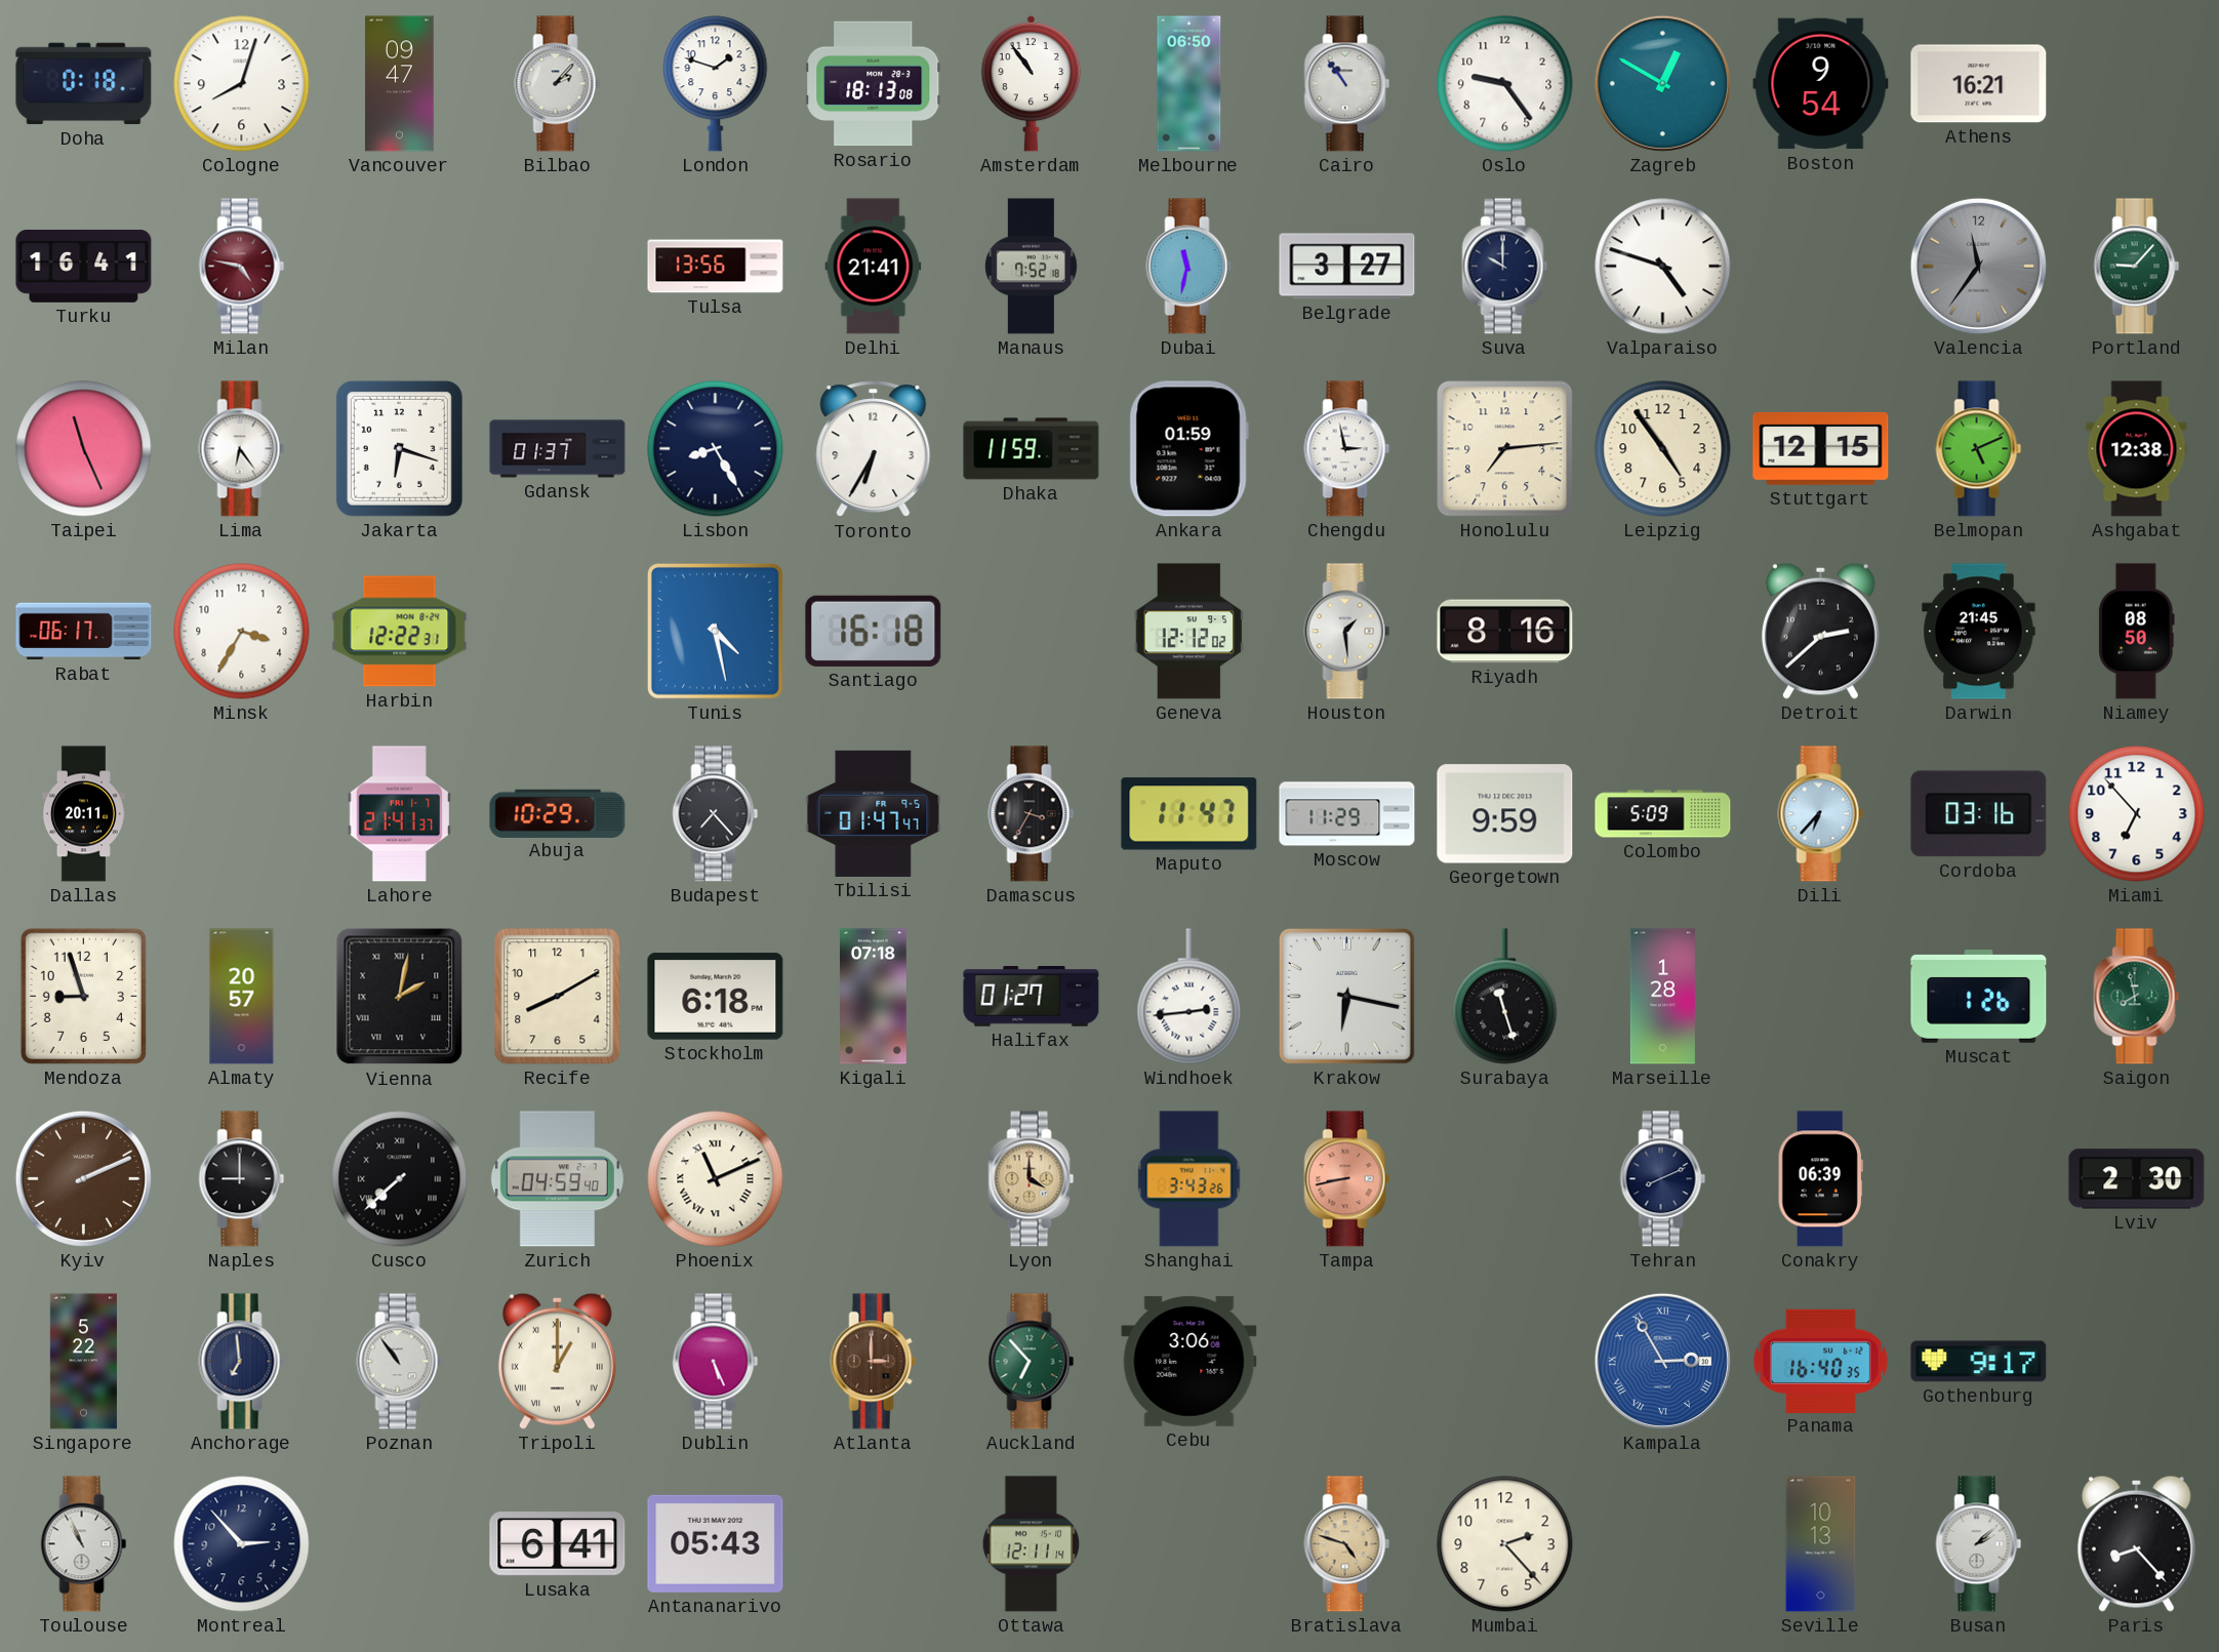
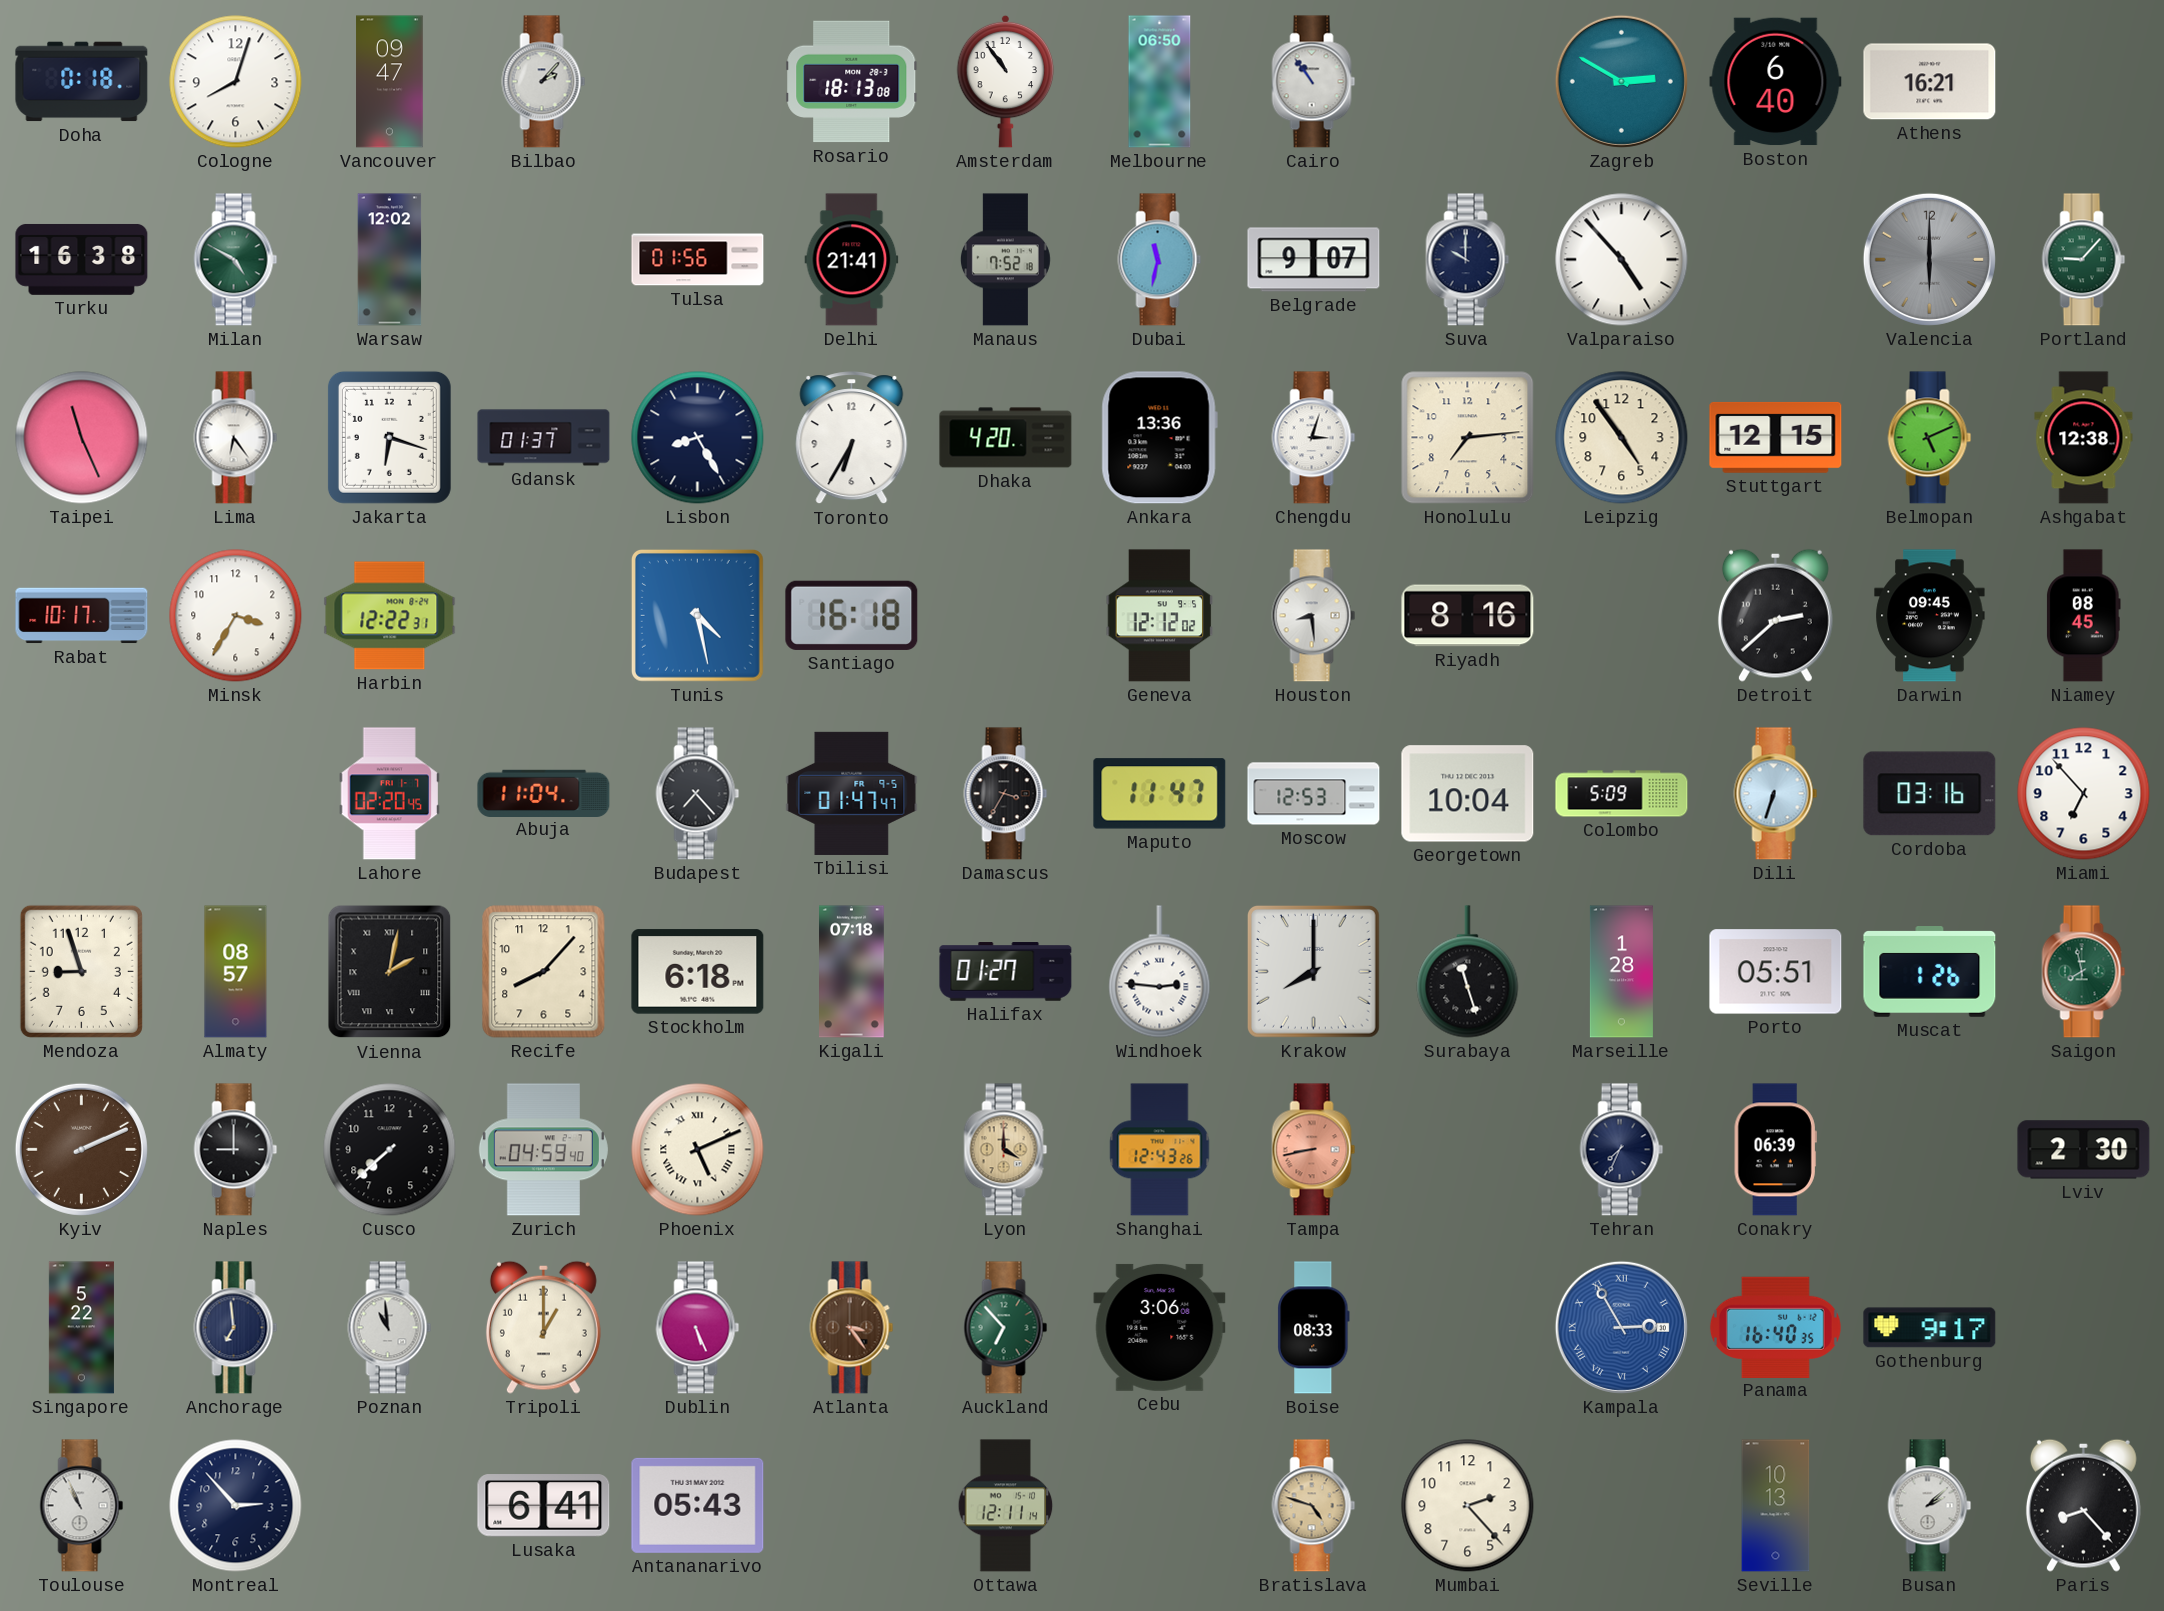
London: 1:48 -> none (716, 84)
Oslo: 9:24 -> none (1505, 84)
Zagreb: 12:50 -> 2:50 (1621, 81)
Boston: 9:54 -> 6:40 (1776, 82)
Turku: 16:41 -> 16:38 (82, 259)
Milan: 4:47 -> 4:50 (236, 260)
Milan dial: burgundy -> green (236, 260)
Warsaw: none -> 12:02 (390, 260)
Tulsa: 13:56 -> 01:56 (698, 260)
Belgrade: 3:27 -> 9:07 (1314, 260)
Valparaiso: 4:48 -> 4:53 (1622, 260)
Valencia: 11:36 -> 6:00 (1929, 259)
Dhaka: 11:59 -> 4:20 (1006, 438)
Ankara: 01:59 -> 13:36 (1159, 438)
Chengdu: 2:58 -> 3:03 (1314, 438)
Rabat: 06:17 -> 10:17 (82, 616)
Houston: 1:29 -> 8:29 (1314, 616)
Darwin: 21:45 -> 09:45 (1930, 616)
Niamey: 08:50 -> 08:45 (2084, 616)
Dallas: 20:11 -> none (83, 814)
Lahore: 21:41 -> 02:20 (389, 794)
Abuja: 10:29 -> 11:04 (544, 793)
Moscow: 11:29 -> 12:53 (1314, 794)
Georgetown: 9:59 -> 10:04 (1468, 794)
Dili: 6:37 -> 6:33 (1776, 794)
Almaty: 20:57 -> 08:57 (236, 972)
Recife: 8:10 -> 8:07 (544, 972)
Windhoek: 2:44 -> 2:46 (1160, 972)
Krakow: 6:17 -> 8:00 (1313, 971)
Porto: none -> 05:51 (1776, 972)
Cusco numerals: Roman -> Arabic (390, 1150)
Phoenix: 11:11 -> 5:11 (698, 1150)
Shanghai: 3:43 -> 12:43 (1160, 1150)
Tehran: 8:11 -> 7:34 (1622, 1150)
Poznan: 10:54 -> 10:59 (390, 1328)
Tripoli numerals: Roman -> Arabic (543, 1327)
Atlanta: 3:00 -> 3:24 (852, 1328)
Boise: none -> 08:33 (1314, 1328)
